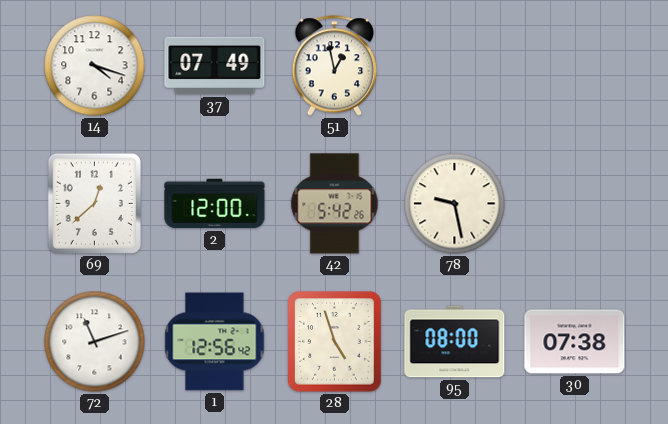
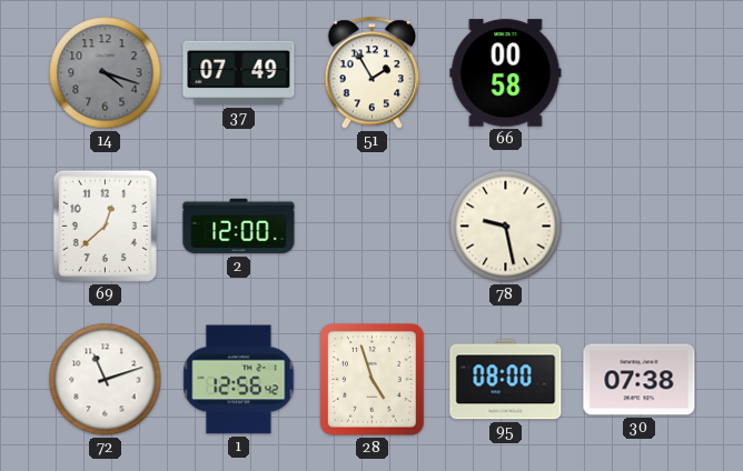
14 dial: white -> grey (106, 73)
51: 12:58 -> 1:55 (373, 73)
66: none -> 00:58 (506, 73)
42: 5:42 -> none (335, 204)
